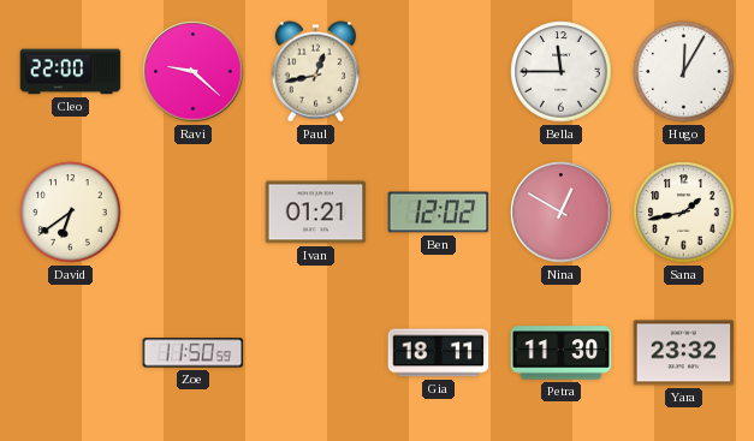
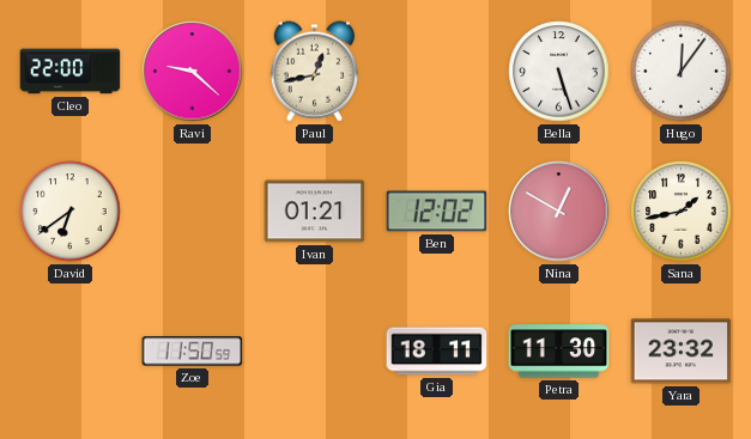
Bella: 11:45 -> 5:27 (559, 72)
Hugo: 12:05 -> 12:06 (682, 72)
